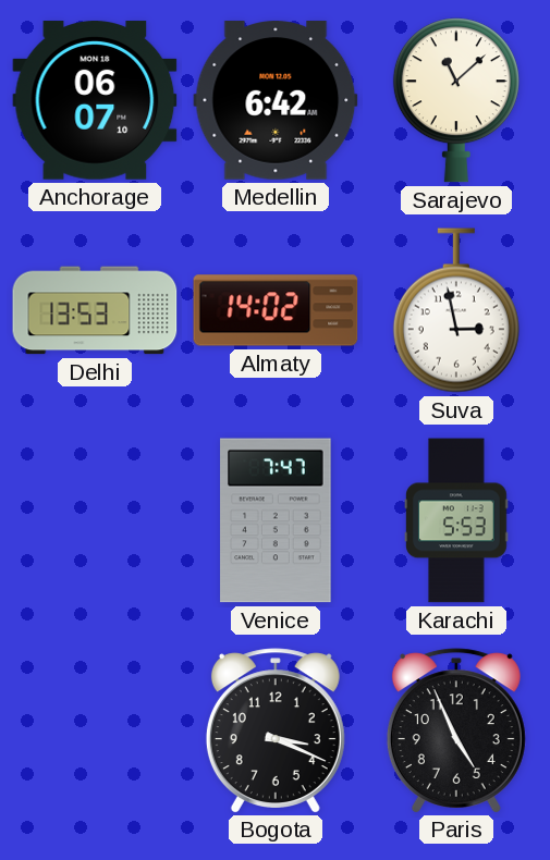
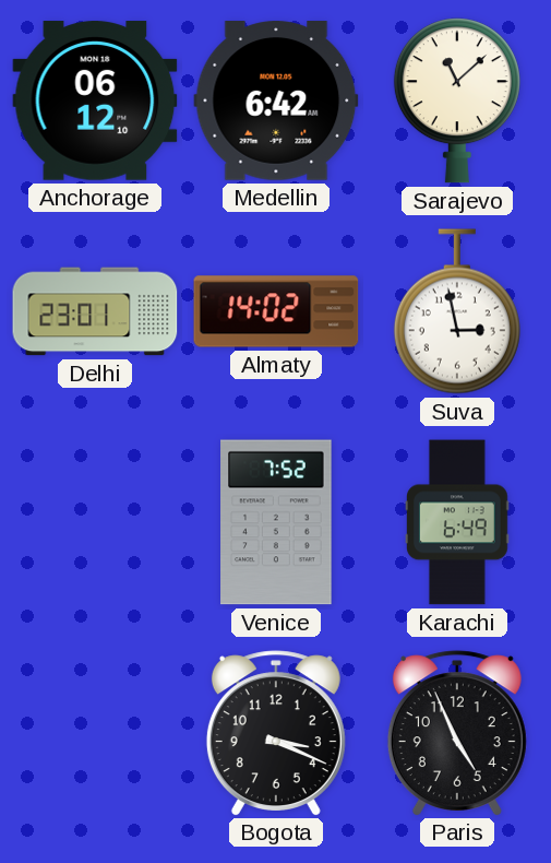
Anchorage: 06:07 -> 06:12 (95, 101)
Delhi: 13:53 -> 23:01 (95, 311)
Venice: 7:47 -> 7:52 (276, 522)
Karachi: 5:53 -> 6:49 (458, 522)
